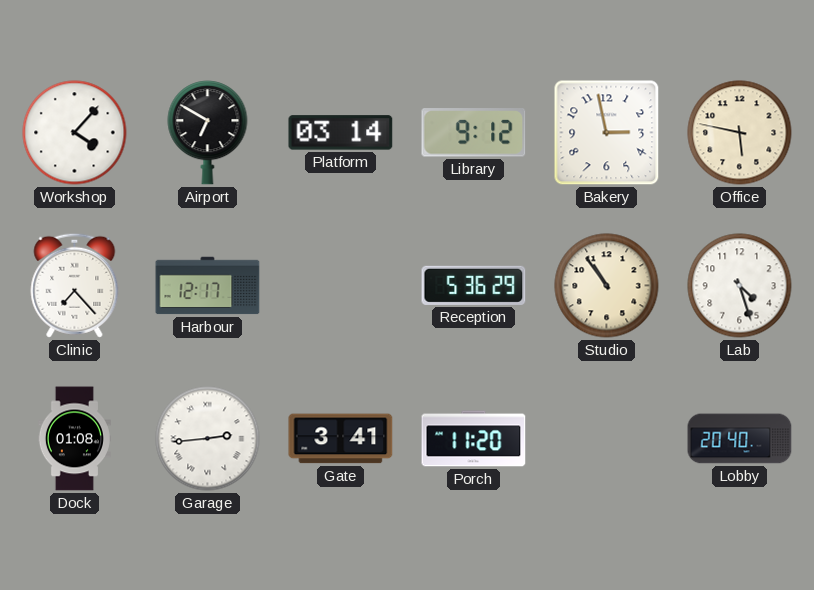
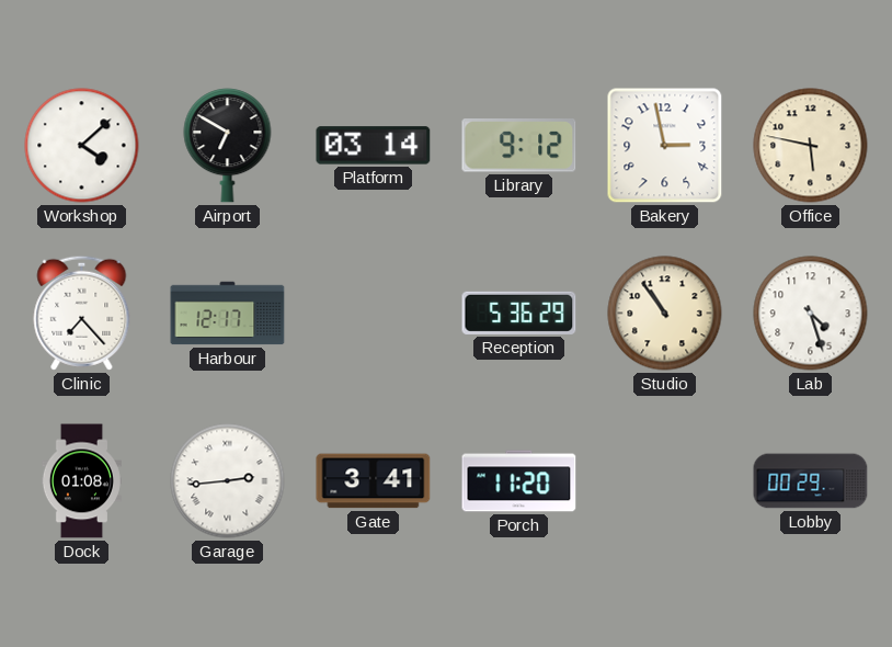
Workshop: 4:07 -> 4:08 (82, 146)
Lobby: 20:40 -> 00:29 (811, 481)
